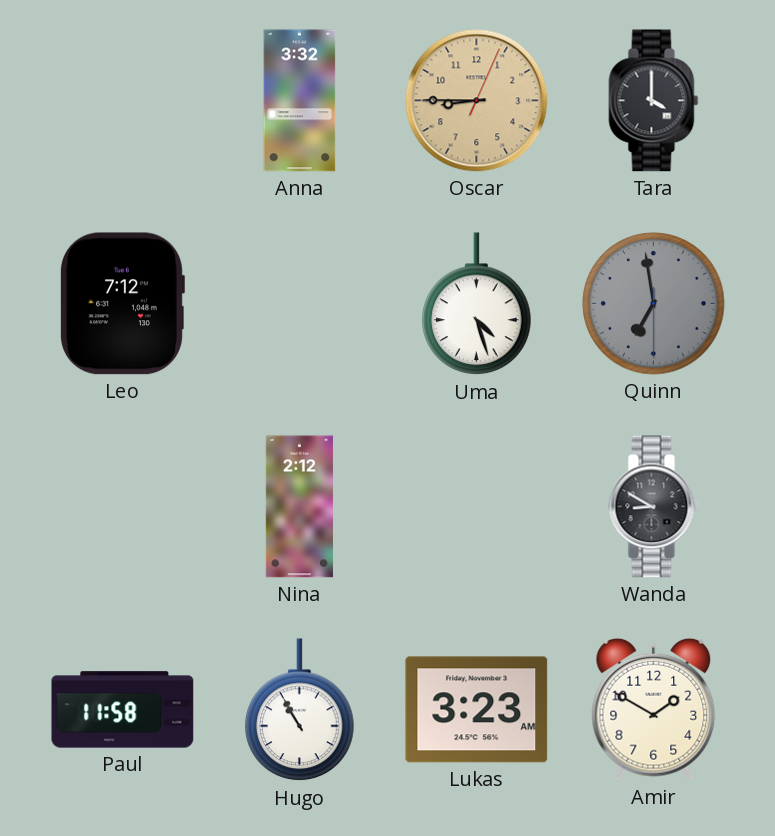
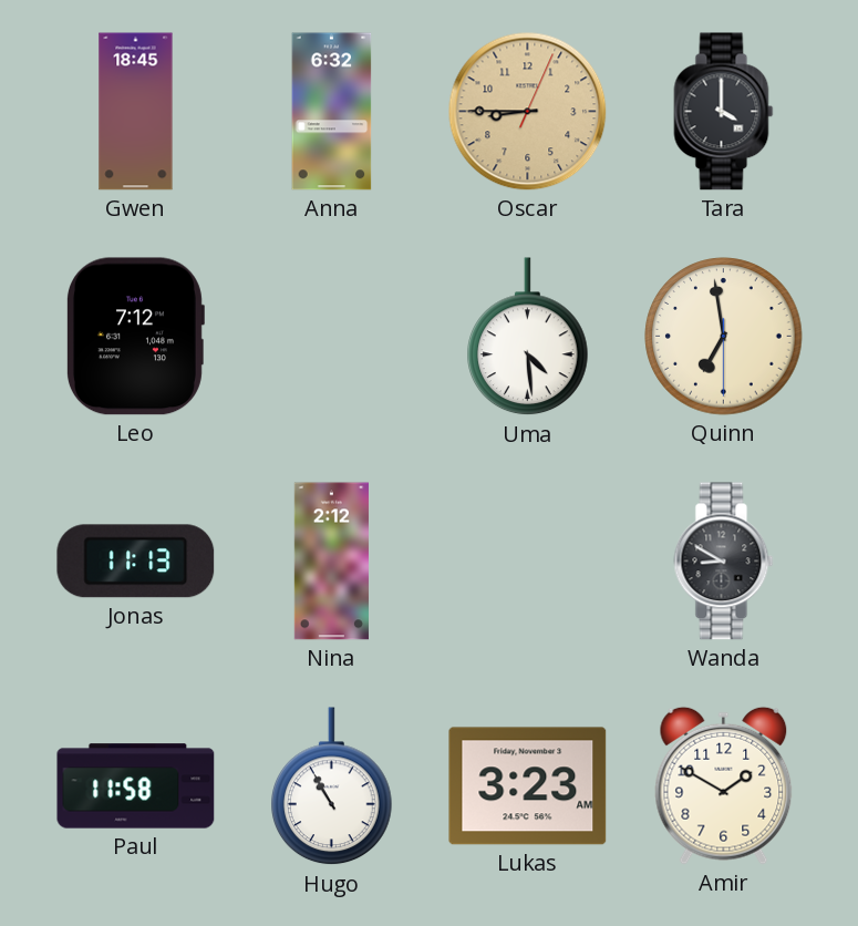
Gwen: none -> 18:45 (136, 112)
Anna: 3:32 -> 6:32 (332, 112)
Uma: 4:27 -> 4:29 (528, 337)
Quinn dial: grey -> cream (724, 337)
Jonas: none -> 11:13 (136, 562)
